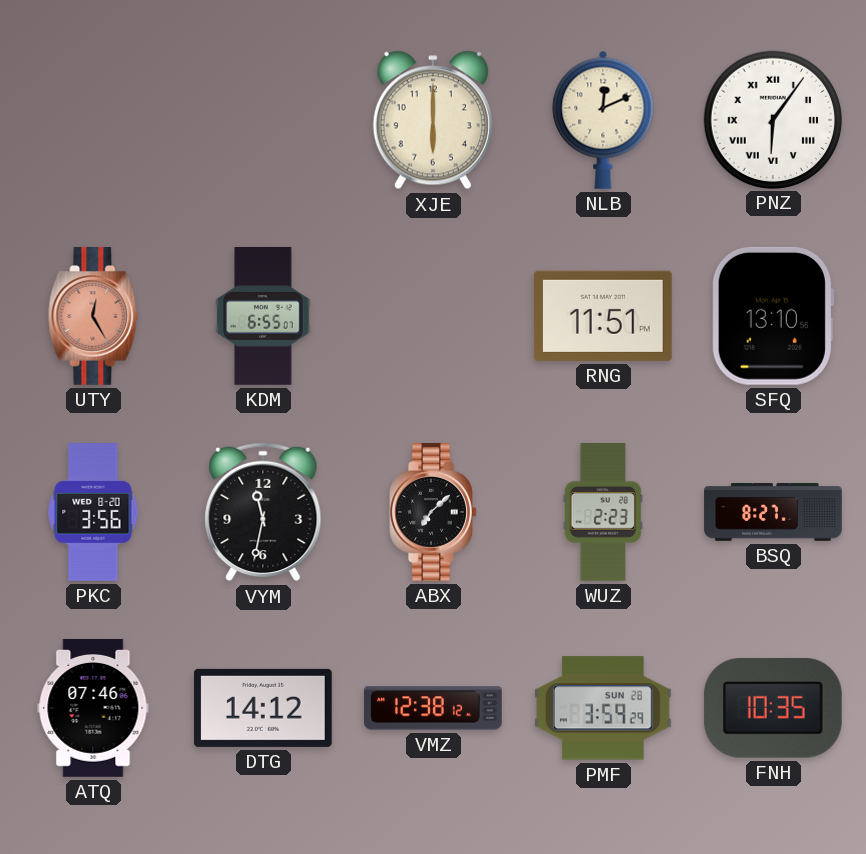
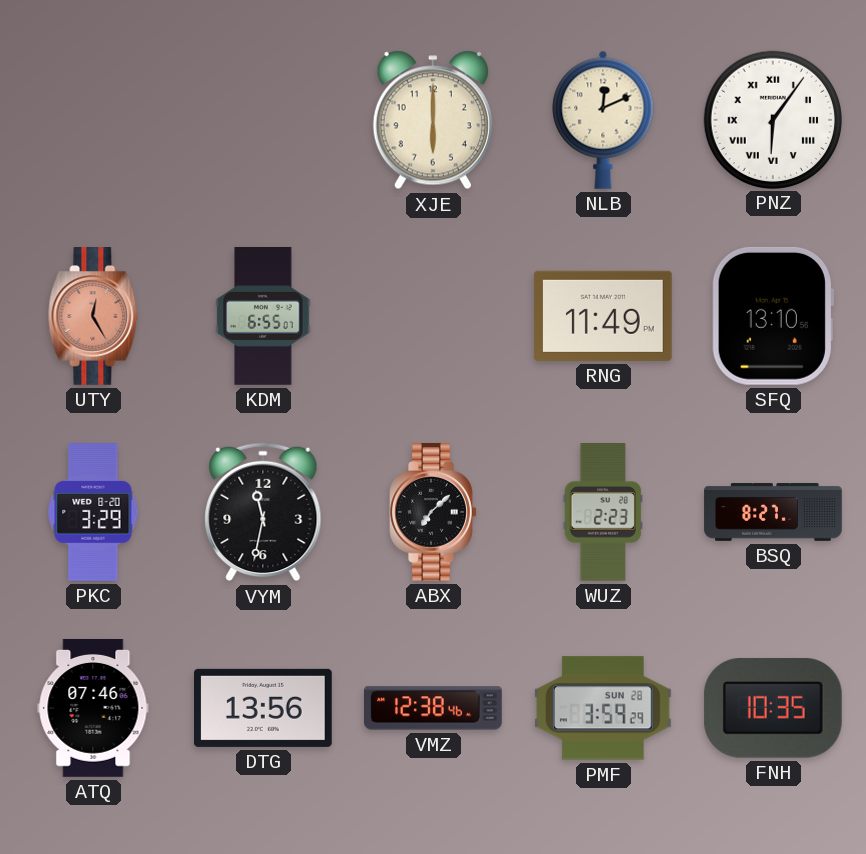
RNG: 11:51 -> 11:49 (603, 316)
PKC: 3:56 -> 3:29 (93, 513)
DTG: 14:12 -> 13:56 (264, 708)
VMZ: 12:38:12 -> 12:38:46 (434, 708)
